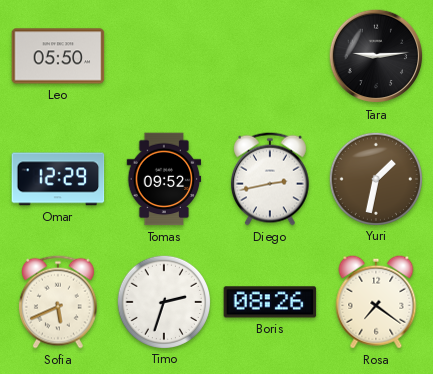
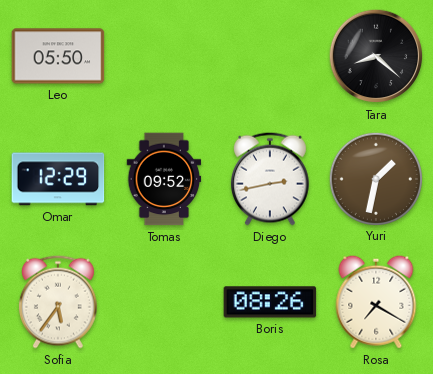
Tara: 9:14 -> 8:22 (376, 56)
Sofia: 5:41 -> 5:36 (58, 302)
Timo: 2:33 -> none (163, 301)
Rosa: 7:21 -> 7:20 (376, 302)
